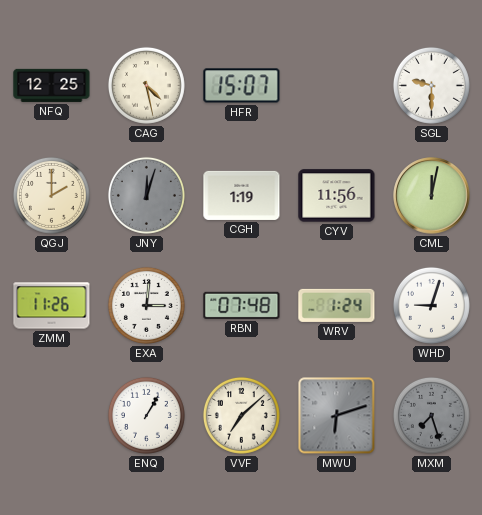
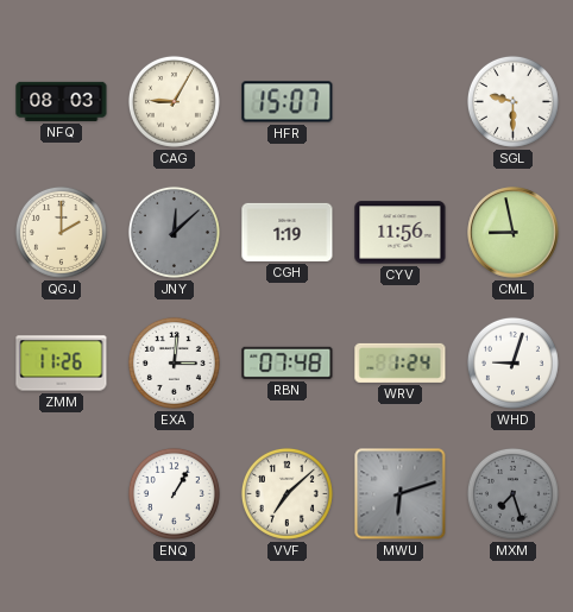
NFQ: 12:25 -> 08:03 (62, 101)
CAG: 4:28 -> 9:05 (174, 101)
JNY: 12:03 -> 12:08 (174, 232)
CML: 12:02 -> 8:58 (514, 233)
